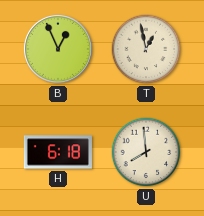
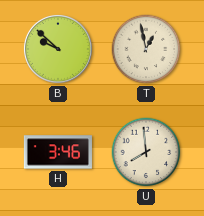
B: 12:56 -> 9:52 (58, 50)
H: 6:18 -> 3:46 (58, 152)
